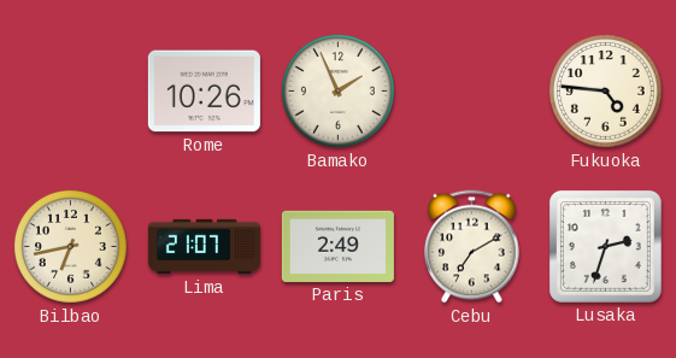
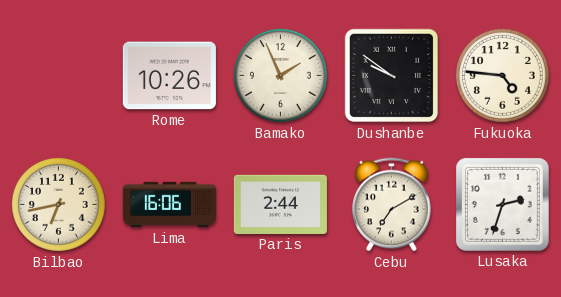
Dushanbe: none -> 9:51 (392, 76)
Lima: 21:07 -> 16:06 (169, 205)
Paris: 2:49 -> 2:44 (280, 204)
